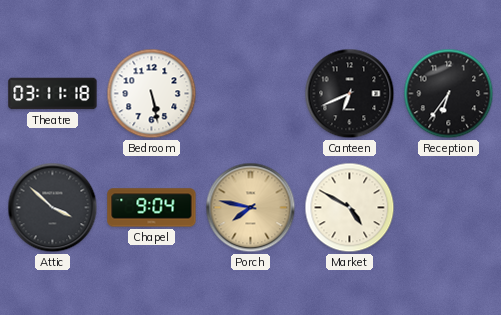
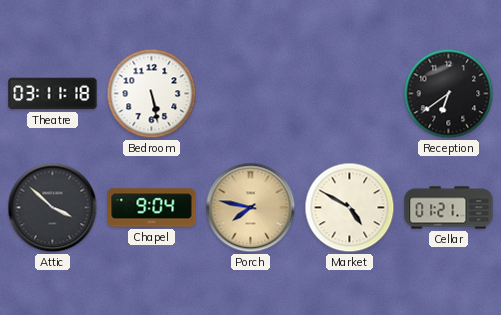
Canteen: 6:41 -> none (350, 94)
Reception: 6:36 -> 6:39 (449, 94)
Cellar: none -> 01:21 (449, 208)
